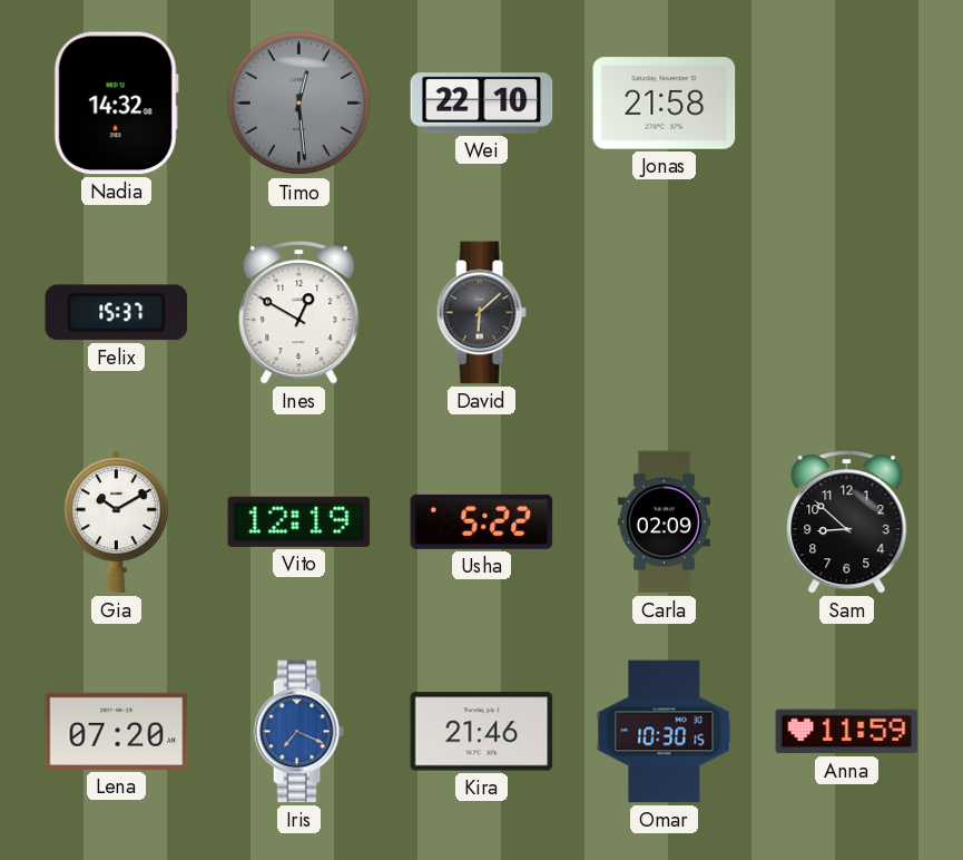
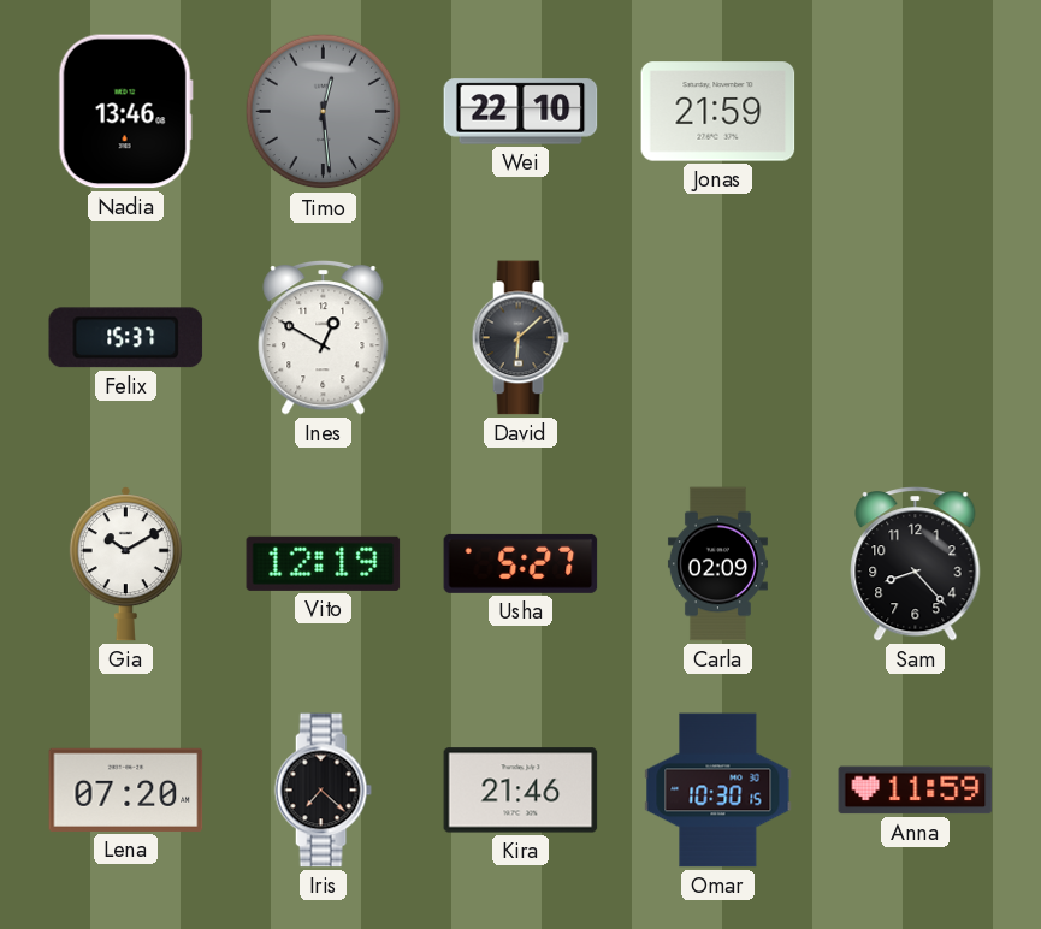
Nadia: 14:32 -> 13:46 (125, 112)
Jonas: 21:58 -> 21:59 (718, 112)
Usha: 5:22 -> 5:27 (521, 563)
Sam: 8:52 -> 8:23 (916, 564)
Iris: 7:19 -> 7:22 (323, 791)
Iris dial: blue -> black (323, 791)
